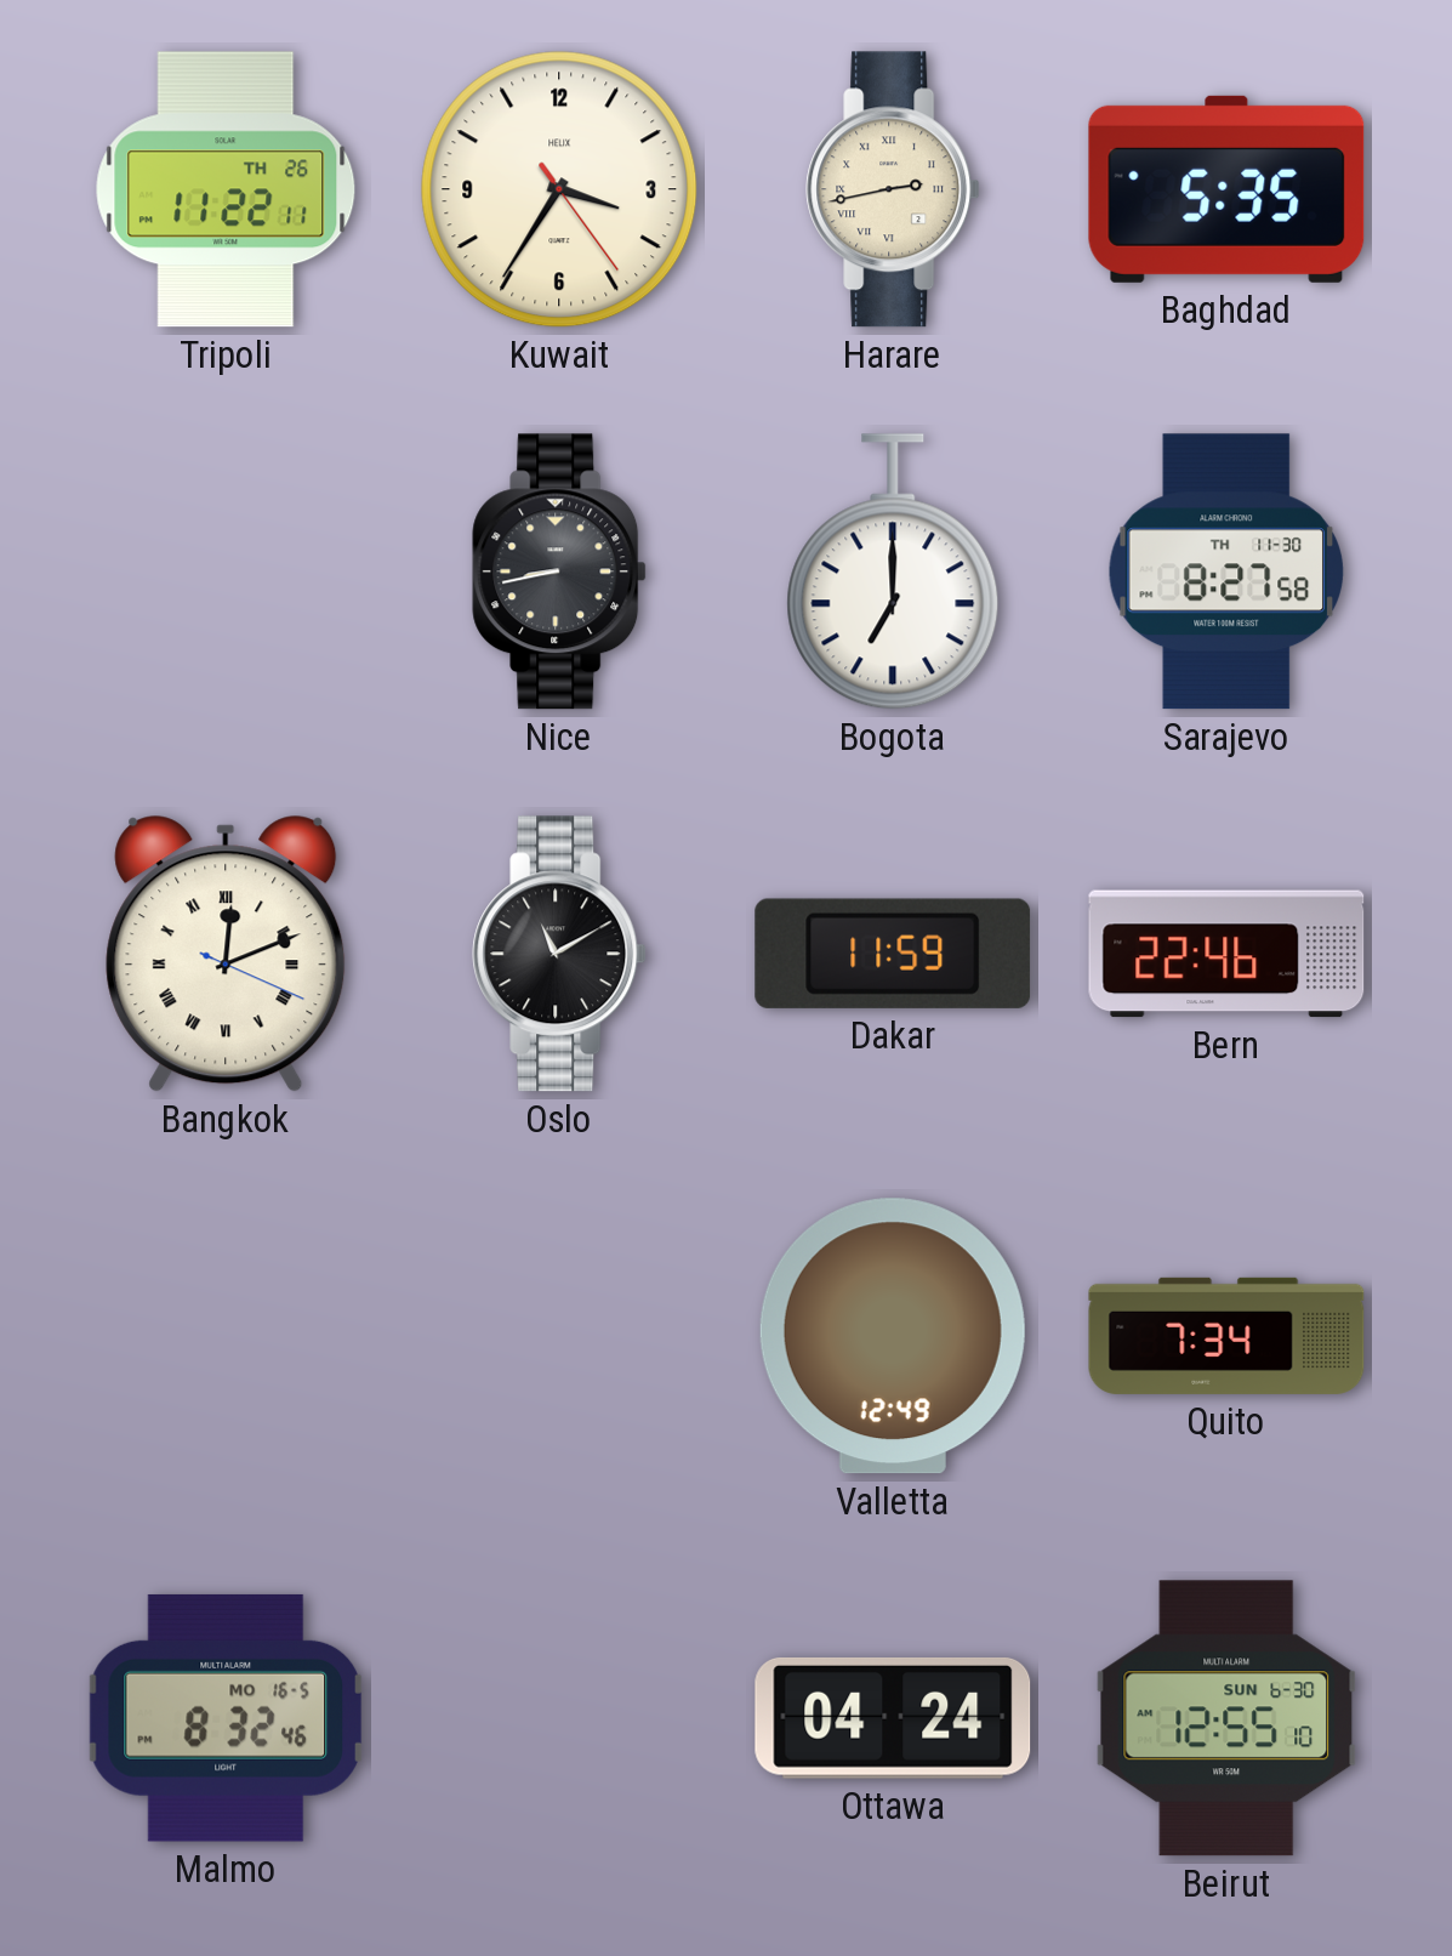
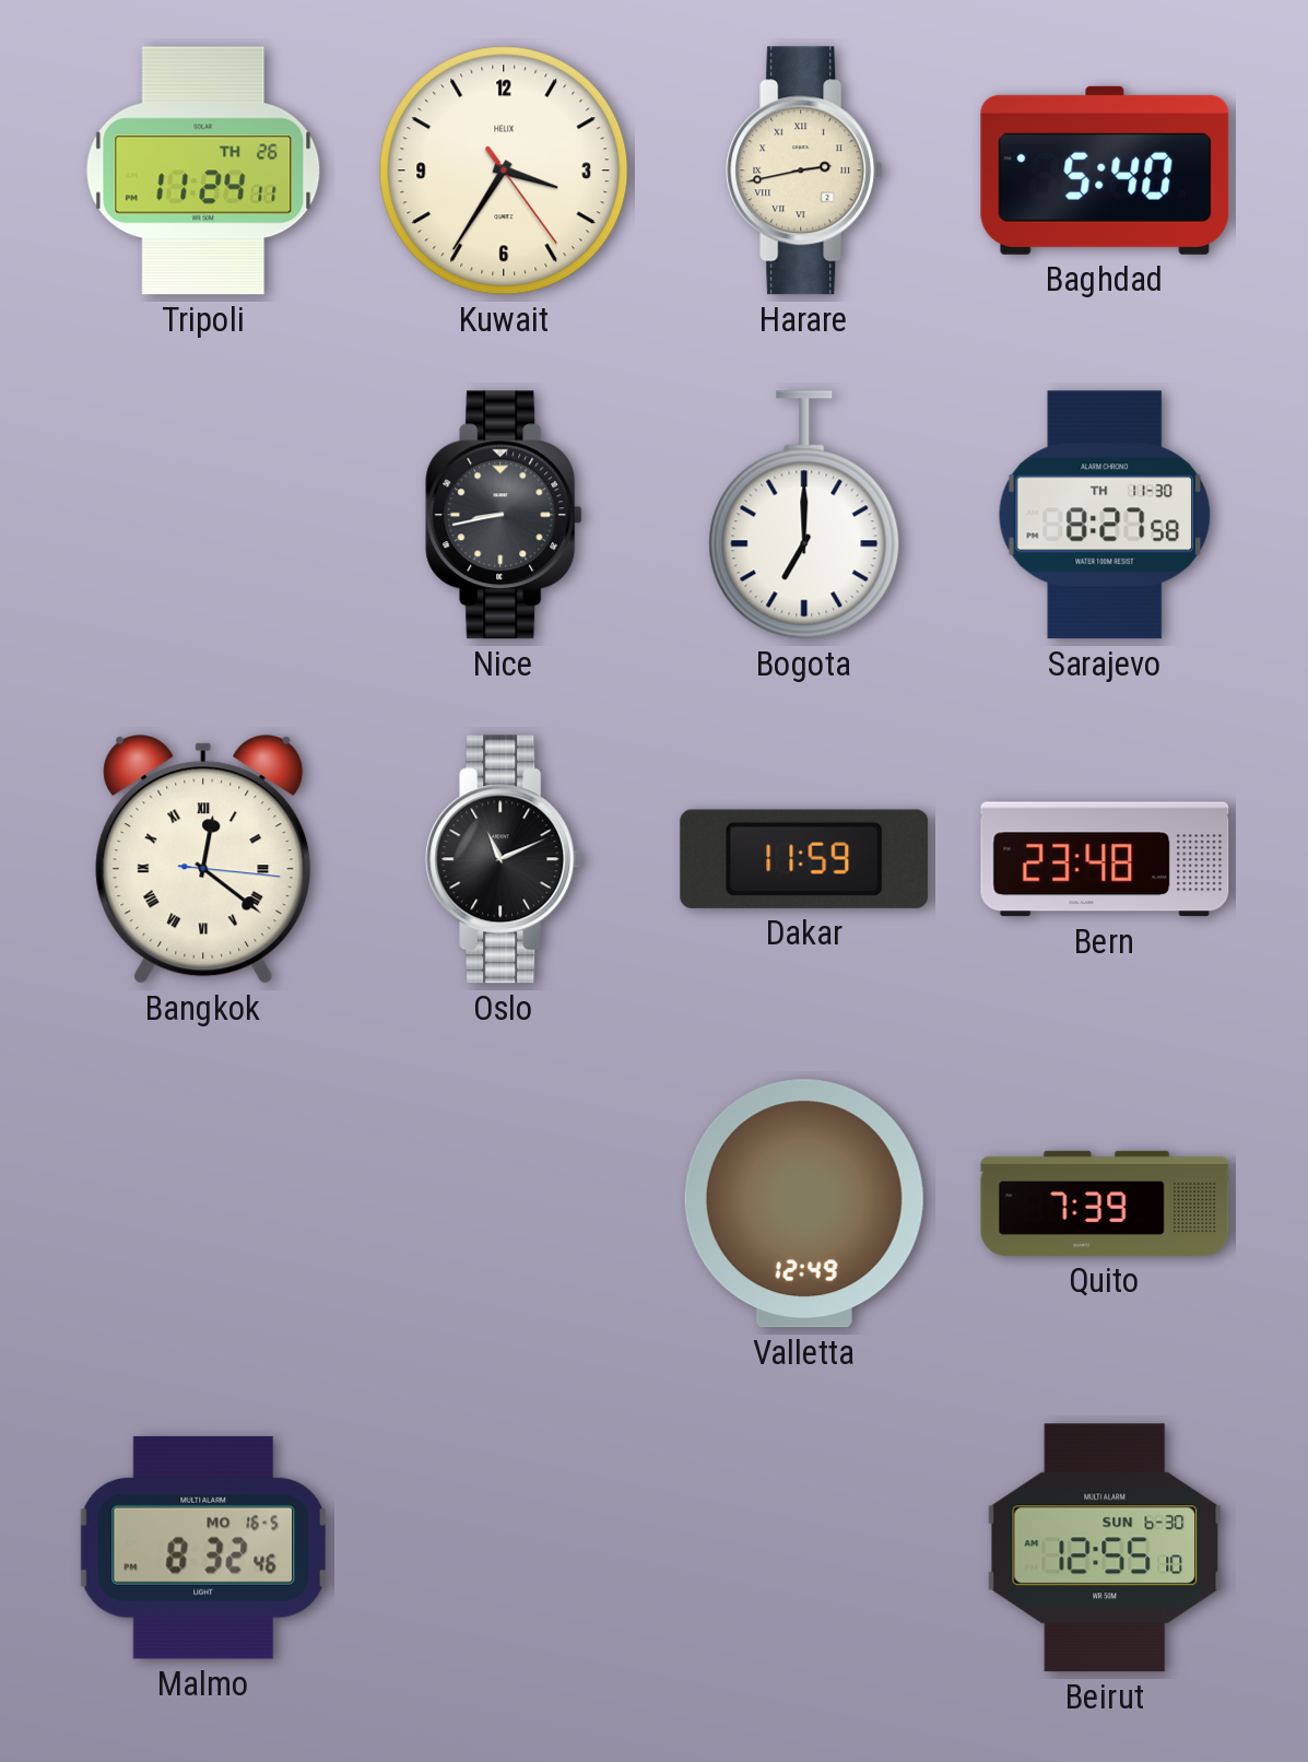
Tripoli: 11:22 -> 11:24 (203, 171)
Baghdad: 5:35 -> 5:40 (1105, 171)
Bangkok: 12:11 -> 12:21 (203, 859)
Oslo: 11:10 -> 11:11 (504, 859)
Bern: 22:46 -> 23:48 (1105, 859)
Quito: 7:34 -> 7:39 (1105, 1203)
Ottawa: 04:24 -> none (893, 1718)
